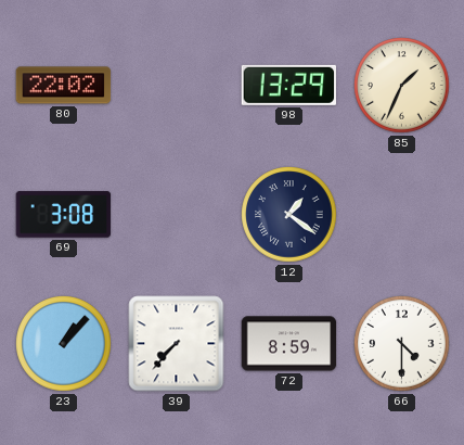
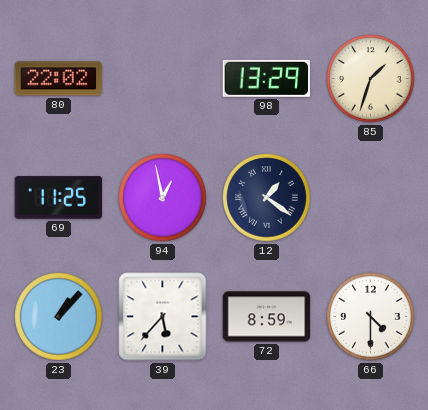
85: 1:34 -> 1:33 (371, 79)
69: 3:08 -> 11:25 (59, 198)
94: none -> 12:58 (163, 198)
39: 7:37 -> 5:37 (163, 317)
